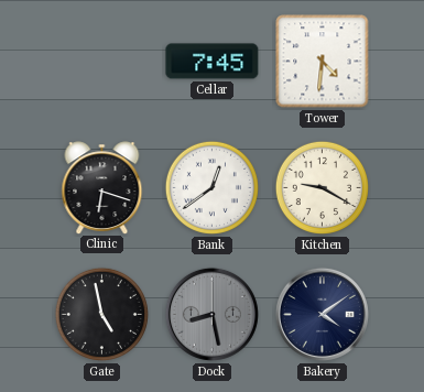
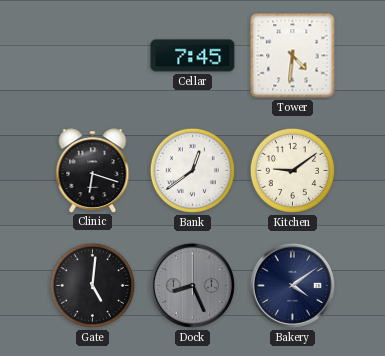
Kitchen: 9:20 -> 9:09 (292, 170)
Gate: 4:58 -> 5:01 (92, 285)
Dock: 8:28 -> 8:26 (192, 285)
